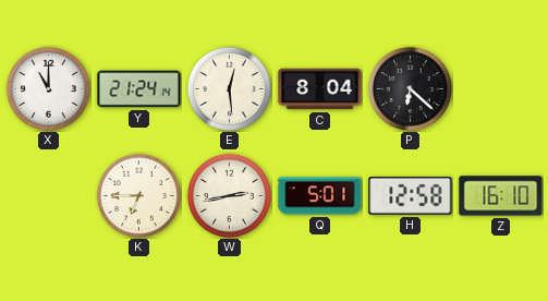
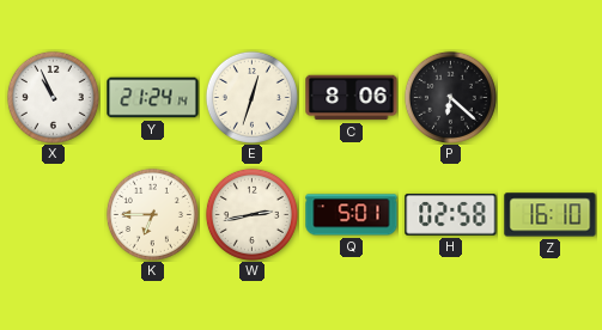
X: 11:00 -> 10:56 (53, 97)
E: 12:29 -> 12:33 (251, 97)
C: 8:04 -> 8:06 (352, 98)
H: 12:58 -> 02:58 (451, 215)
